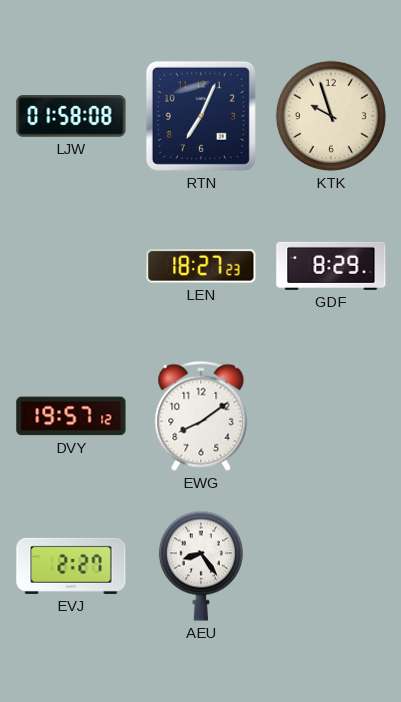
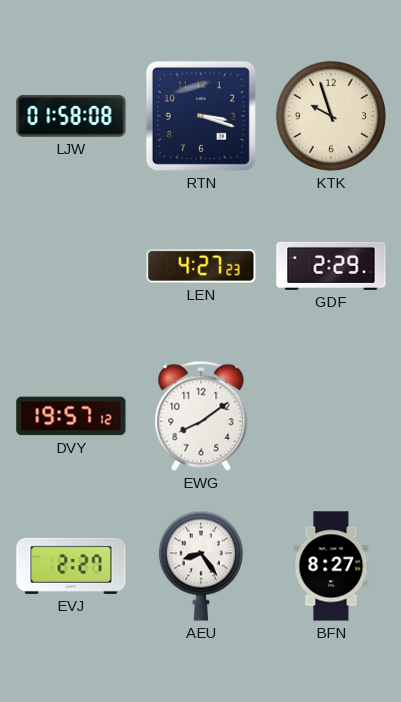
RTN: 7:04 -> 3:18 (201, 116)
LEN: 18:27 -> 4:27 (201, 266)
GDF: 8:29 -> 2:29 (331, 266)
BFN: none -> 8:27 (331, 566)
